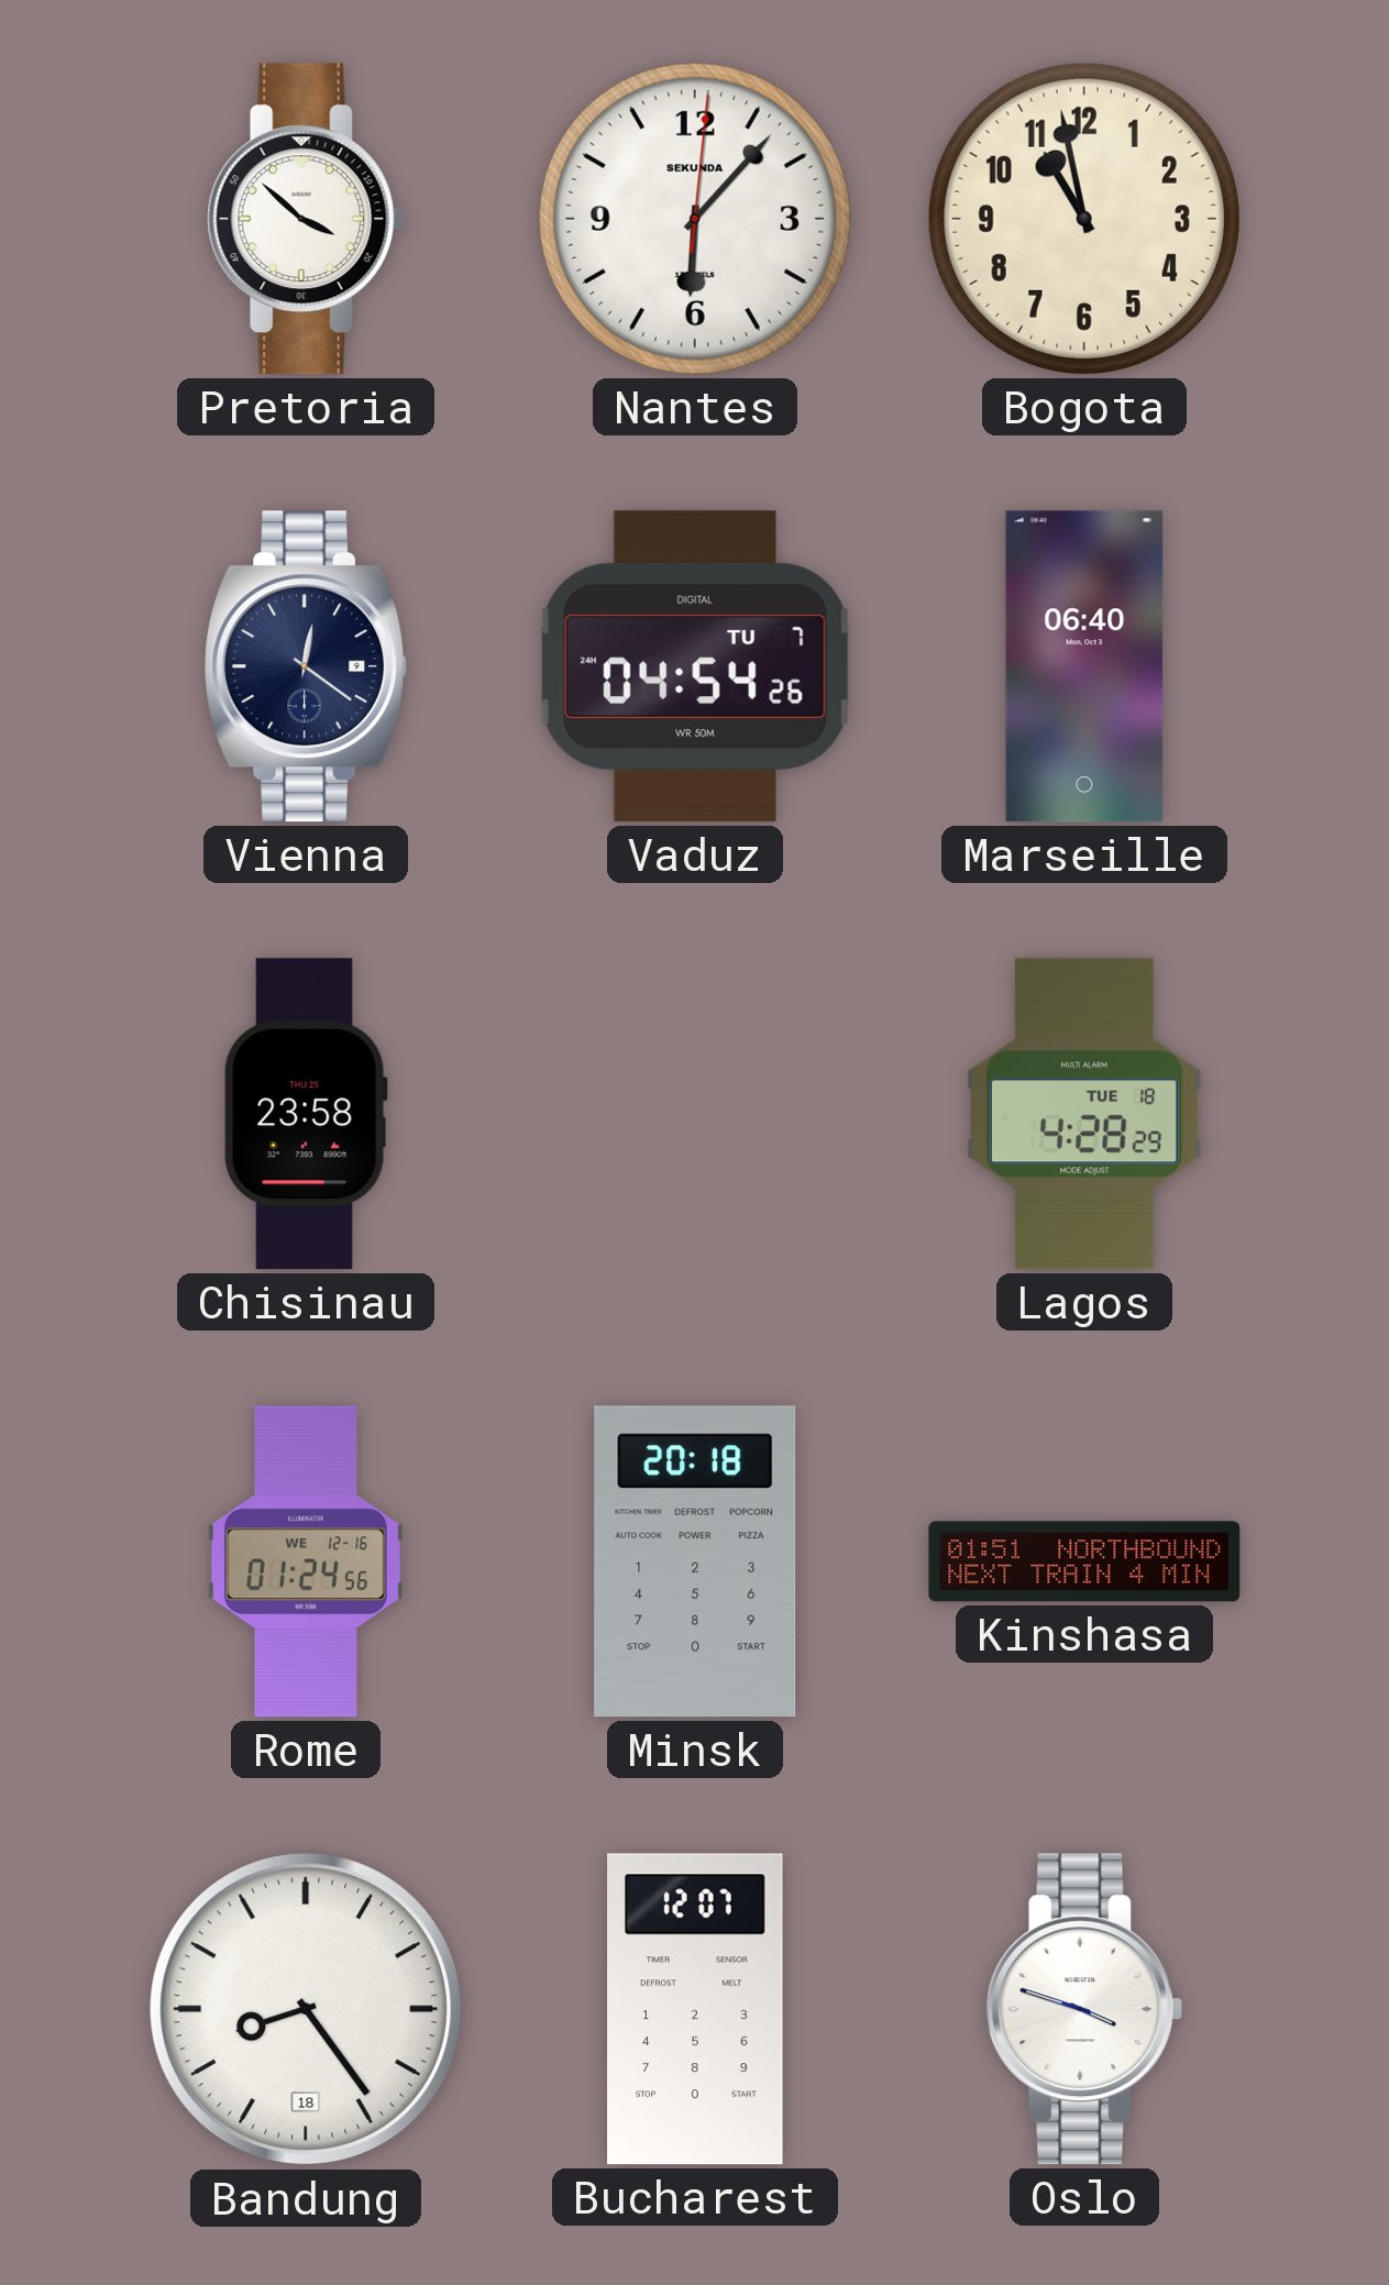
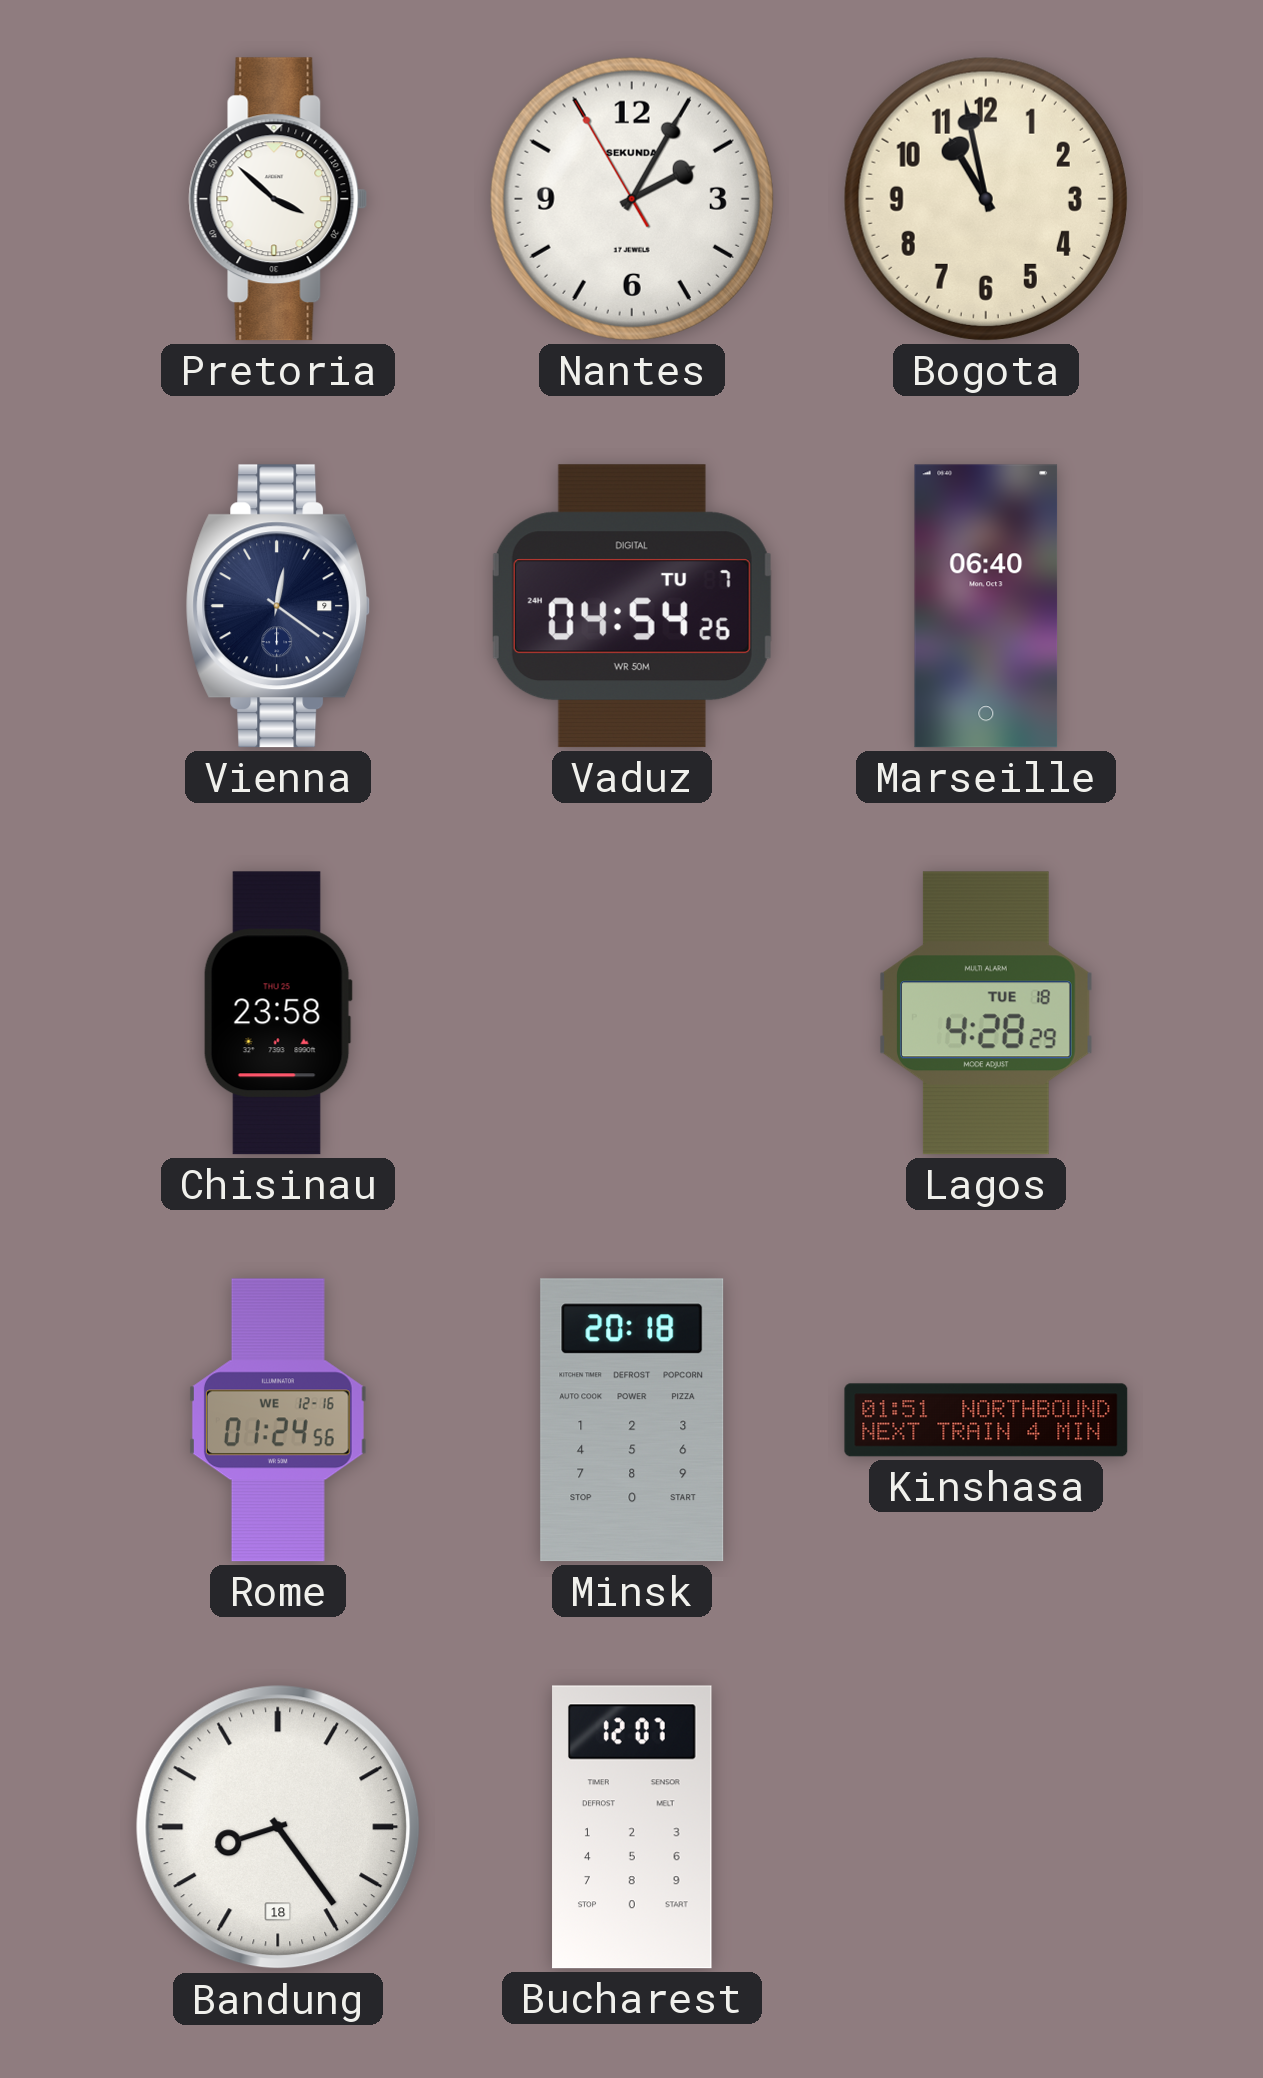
Nantes: 6:07 -> 2:04 (632, 199)
Oslo: 3:48 -> none (1084, 2009)
